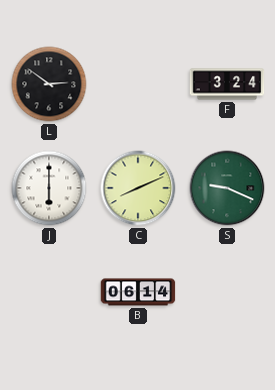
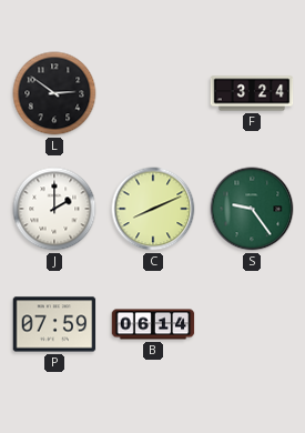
J: 6:00 -> 2:00 (54, 209)
S: 9:19 -> 9:24 (252, 209)
P: none -> 07:59 (54, 324)
